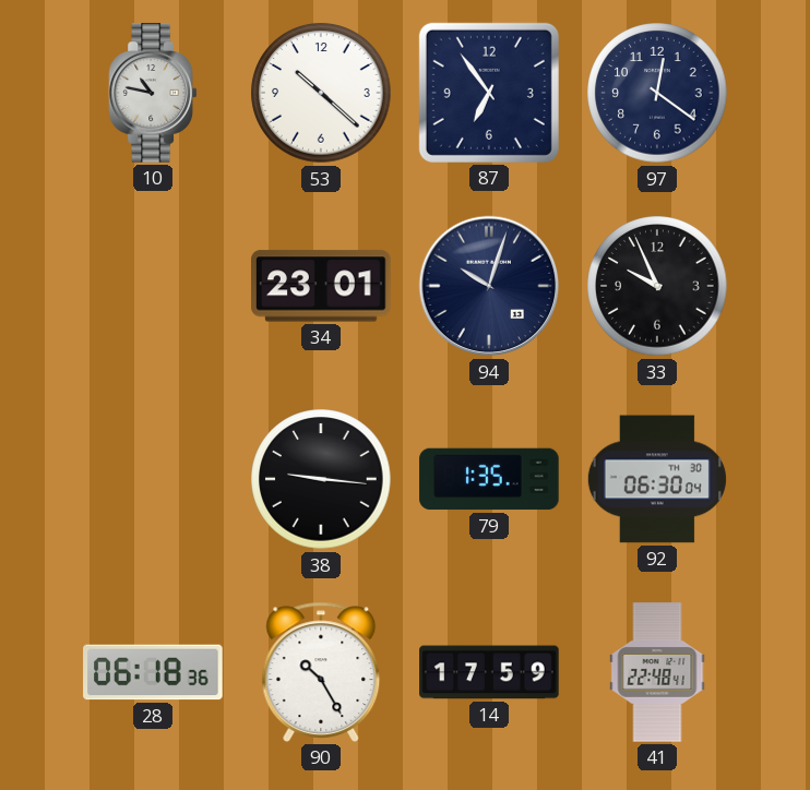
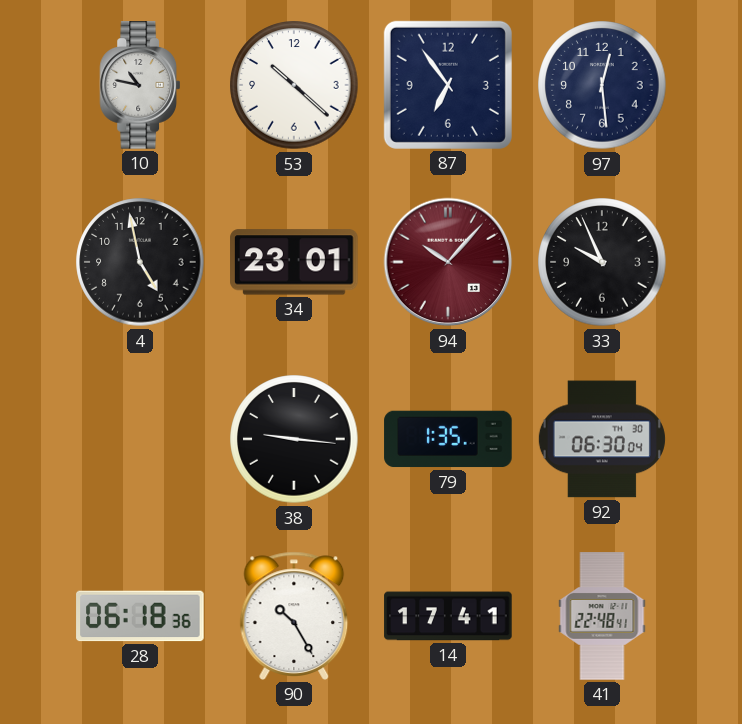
97: 12:21 -> 12:29 (602, 85)
4: none -> 4:58 (140, 262)
94: 10:03 -> 10:07 (448, 262)
94 dial: navy -> burgundy (448, 262)
14: 17:59 -> 17:41 (448, 616)
